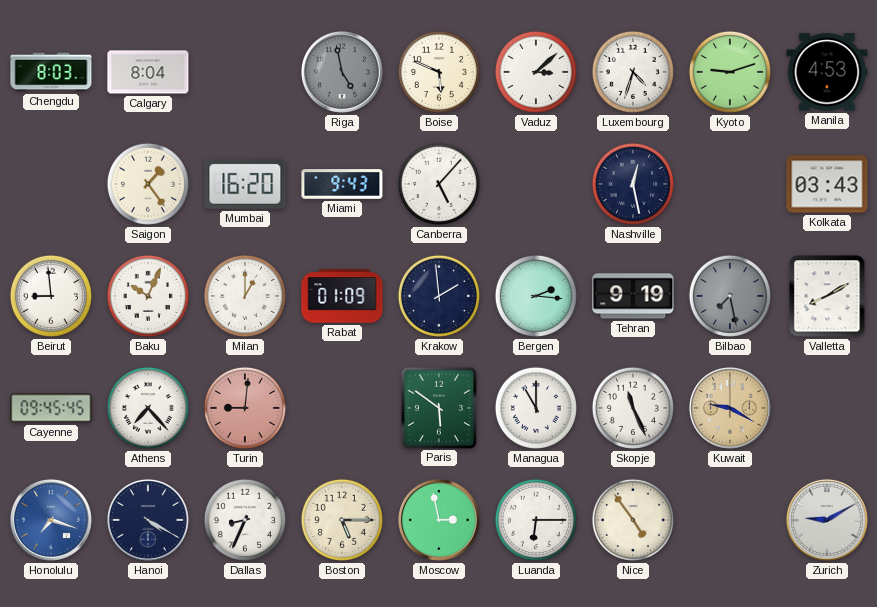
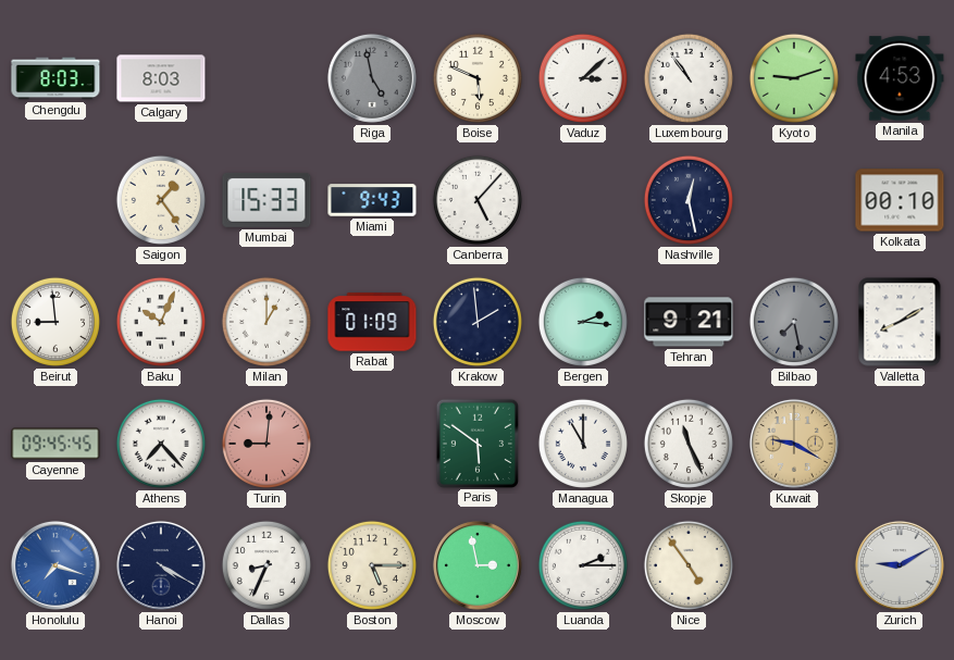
Calgary: 8:04 -> 8:03 (161, 78)
Luxembourg: 4:33 -> 10:54 (689, 78)
Mumbai: 16:20 -> 15:33 (267, 200)
Kolkata: 03:43 -> 00:10 (900, 200)
Tehran: 9:19 -> 9:21 (689, 322)
Luanda: 6:15 -> 2:15 (583, 565)
